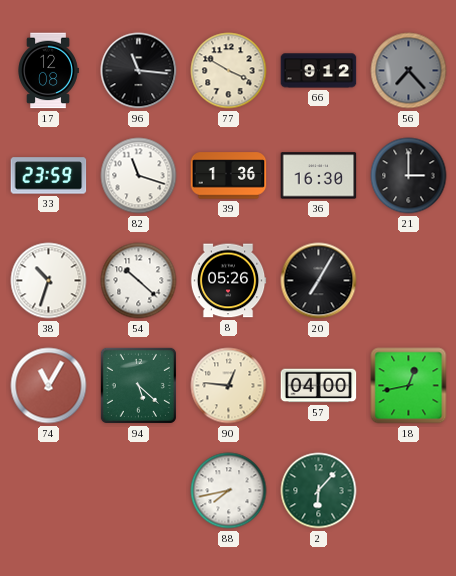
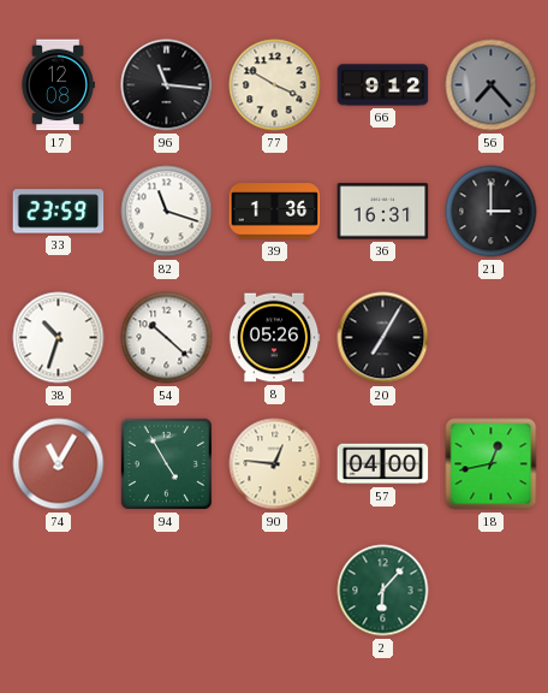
36: 16:30 -> 16:31 (383, 212)
94: 5:22 -> 4:55 (166, 463)
88: 7:43 -> none (229, 491)
